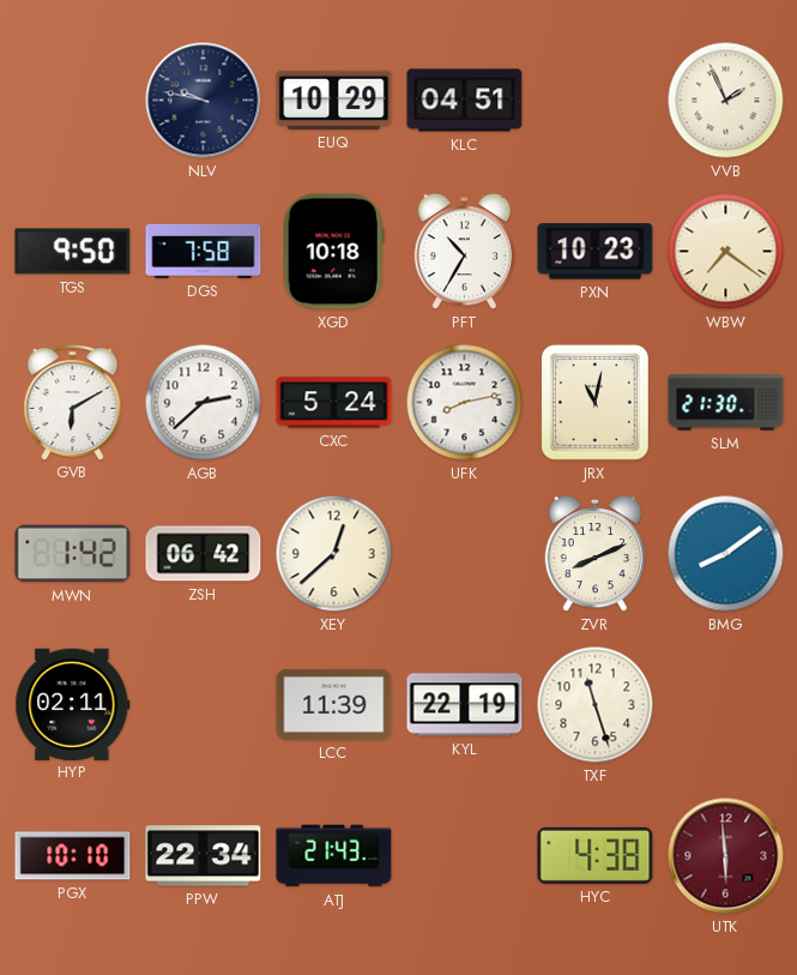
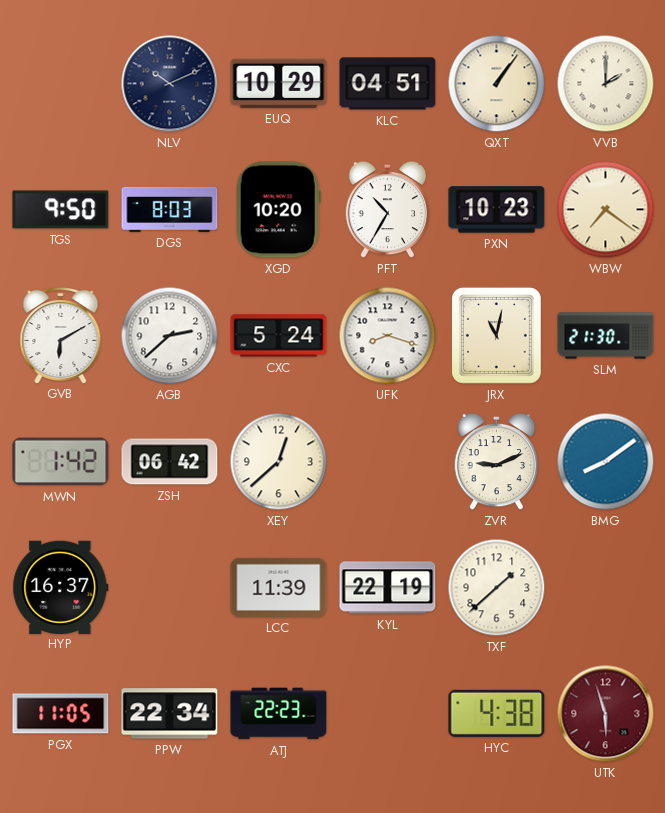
NLV: 9:47 -> 10:11 (170, 84)
QXT: none -> 1:06 (497, 84)
VVB: 1:56 -> 2:00 (606, 84)
DGS: 7:58 -> 8:03 (170, 209)
XGD: 10:18 -> 10:20 (278, 210)
UFK: 8:13 -> 8:18 (388, 336)
ZVR: 8:11 -> 9:11 (497, 462)
HYP: 02:11 -> 16:37 (61, 587)
TXF: 11:27 -> 1:38 (497, 588)
PGX: 10:10 -> 11:05 (61, 714)
ATJ: 21:43 -> 22:23 (279, 714)
UTK: 5:59 -> 5:57 (606, 714)
